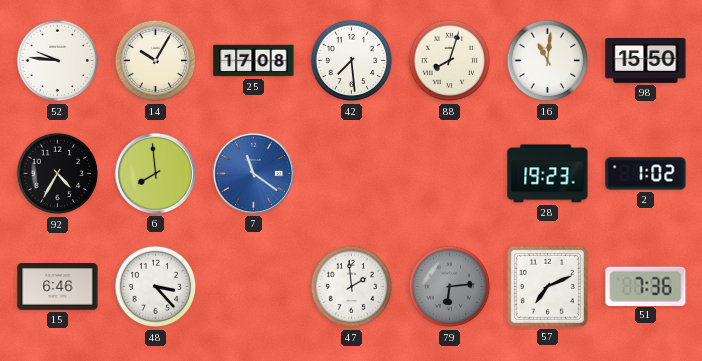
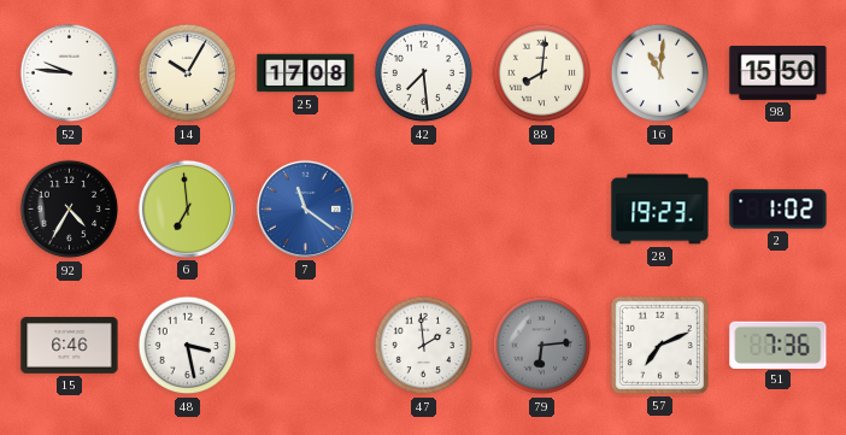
88: 8:03 -> 8:01 (542, 74)
6: 7:59 -> 6:59 (187, 208)
48: 3:23 -> 3:28 (188, 346)
